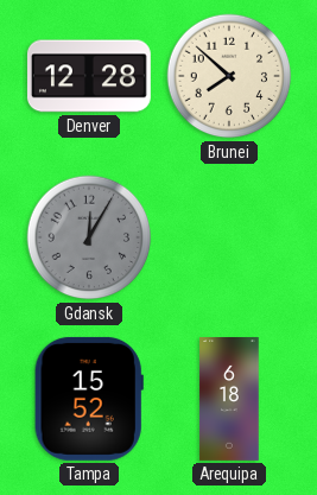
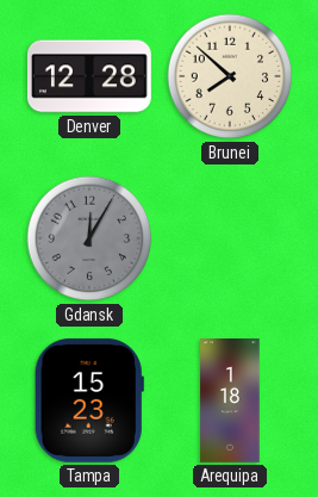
Tampa: 15:52 -> 15:23 (89, 400)
Arequipa: 6:18 -> 1:18 (230, 402)
